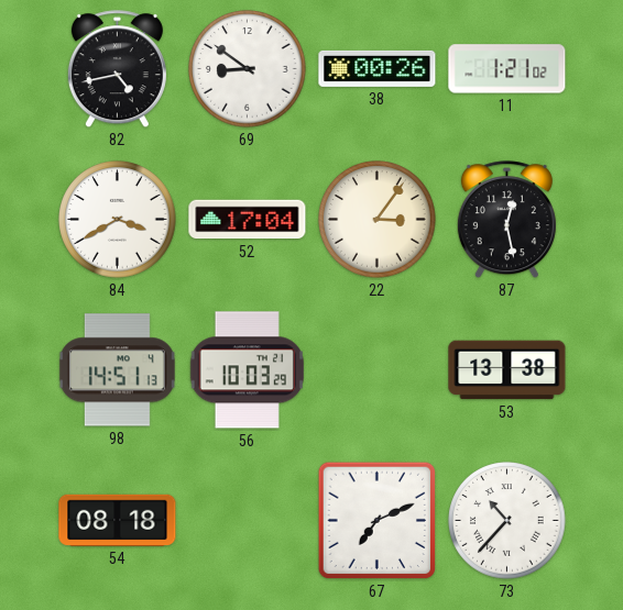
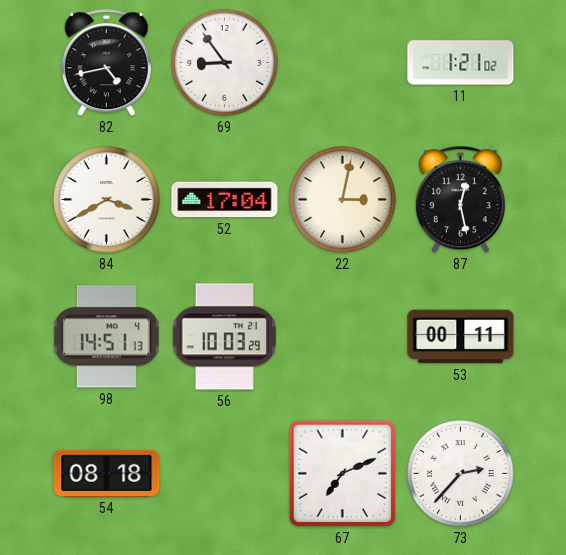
69: 8:51 -> 8:54 (225, 63)
38: 00:26 -> none (378, 68)
22: 3:06 -> 3:02 (343, 200)
53: 13:38 -> 00:11 (461, 337)
73: 10:37 -> 2:37 (461, 474)
